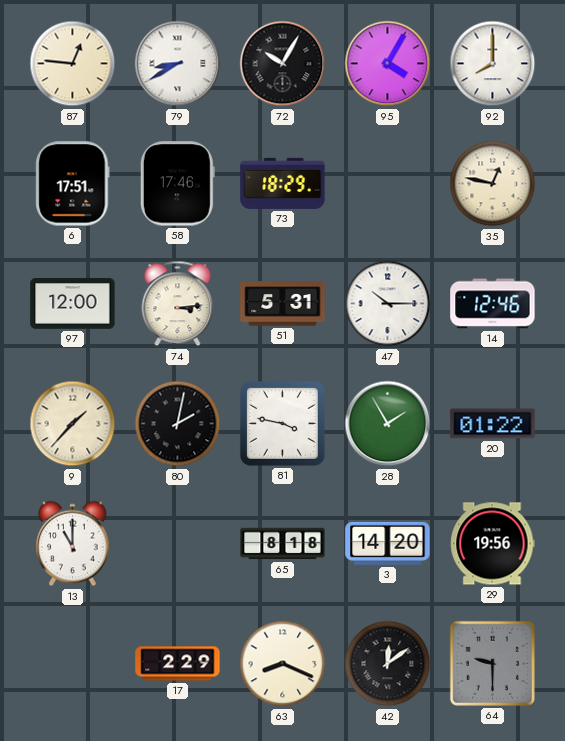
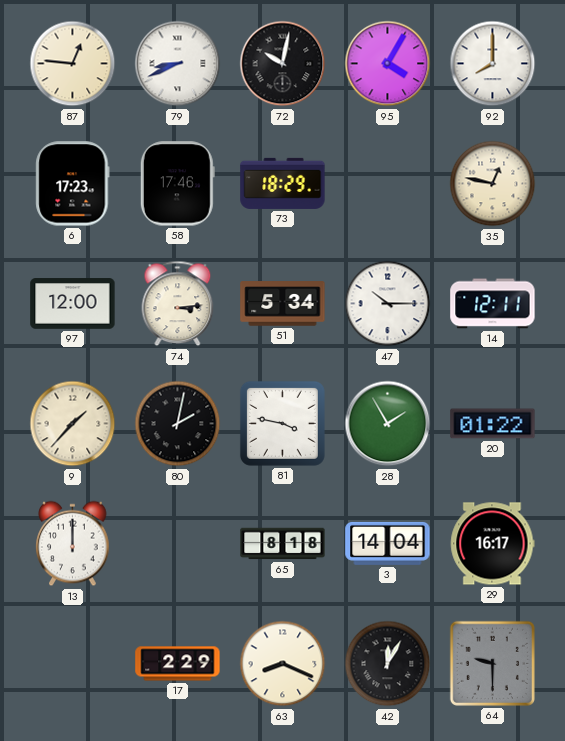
79: 8:40 -> 8:41 (178, 64)
72: 10:05 -> 10:02 (283, 64)
6: 17:51 -> 17:23 (73, 184)
51: 5:31 -> 5:34 (283, 304)
14: 12:46 -> 12:11 (493, 304)
13: 11:00 -> 12:00 (73, 544)
3: 14:20 -> 14:04 (388, 543)
29: 19:56 -> 16:17 (493, 544)
42: 12:09 -> 12:05 (388, 664)
